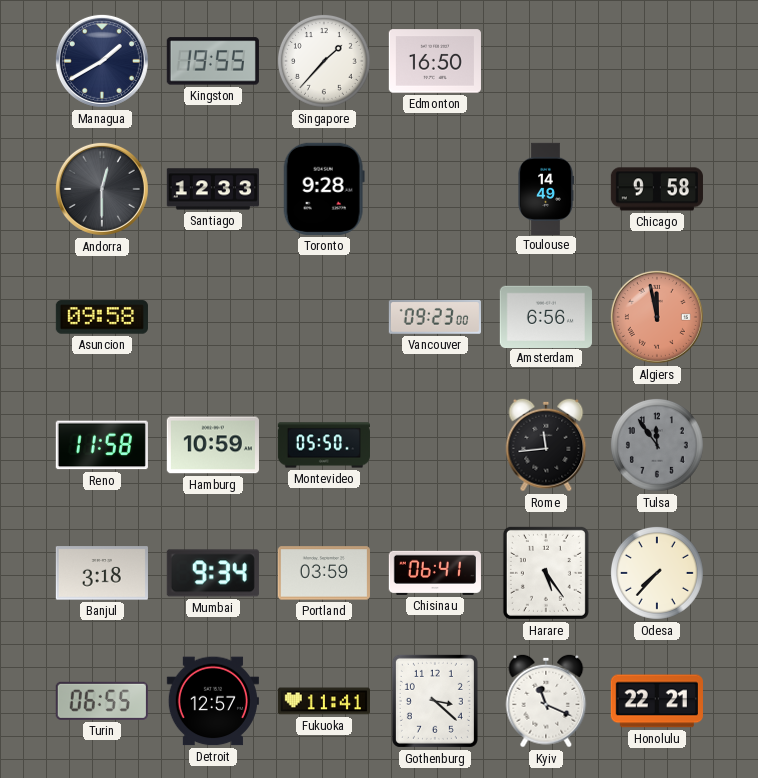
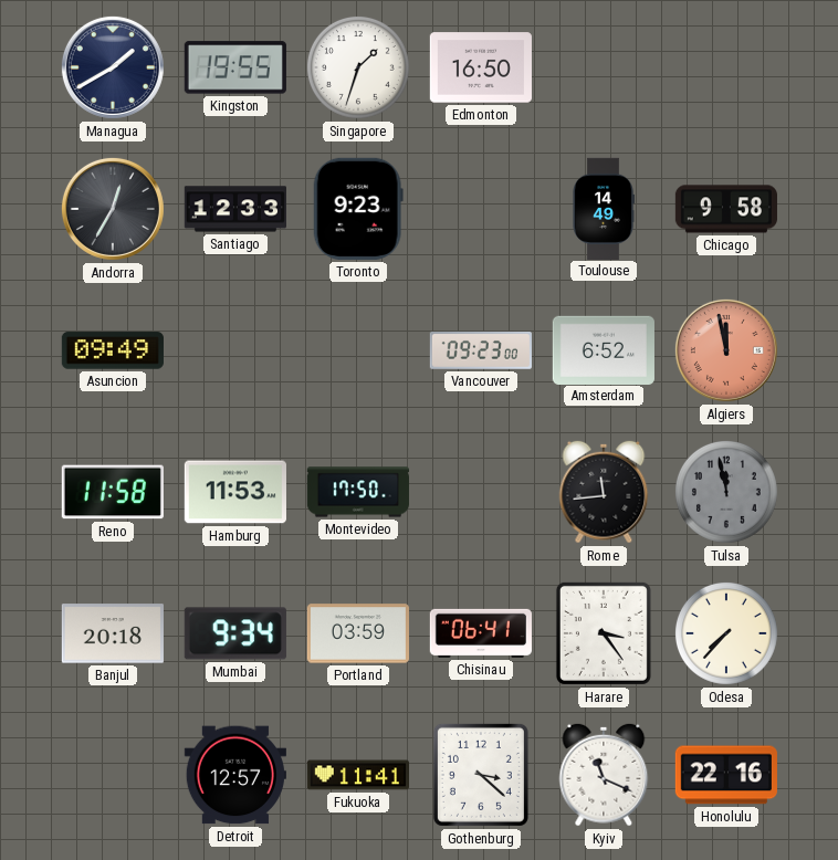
Singapore: 1:37 -> 1:33 (358, 67)
Andorra: 12:30 -> 12:35 (113, 209)
Toronto: 9:28 -> 9:23 (358, 209)
Asuncion: 09:58 -> 09:49 (113, 350)
Amsterdam: 6:56 -> 6:52 (604, 349)
Hamburg: 10:59 -> 11:53 (235, 492)
Montevideo: 05:50 -> 17:50 (358, 492)
Tulsa: 11:54 -> 11:58 (726, 492)
Banjul: 3:18 -> 20:18 (113, 633)
Harare: 5:24 -> 3:24 (604, 633)
Turin: 06:55 -> none (102, 701)
Honolulu: 22:21 -> 22:16 (726, 775)
